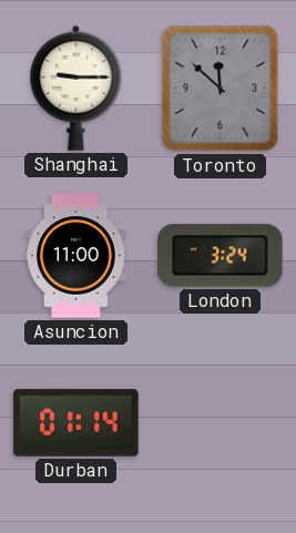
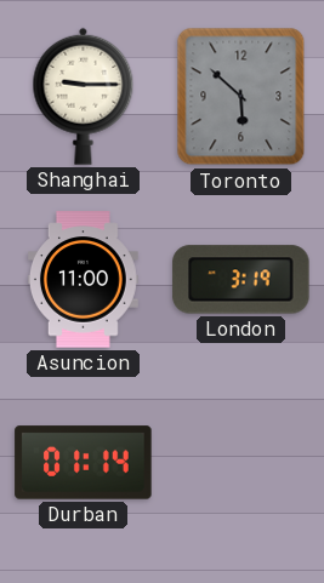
Toronto: 11:52 -> 5:52 (241, 97)
London: 3:24 -> 3:19 (241, 280)
